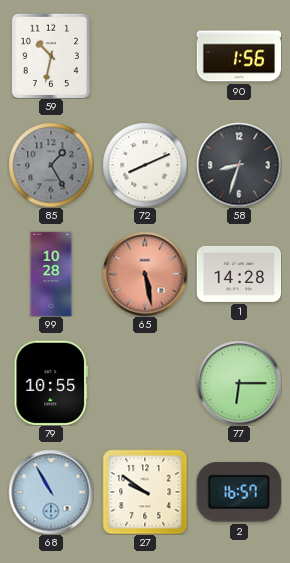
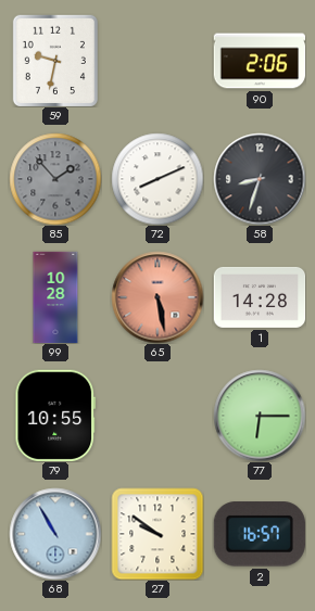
59: 10:32 -> 9:32 (55, 61)
90: 1:56 -> 2:06 (260, 61)
85: 1:25 -> 1:53 (55, 179)
